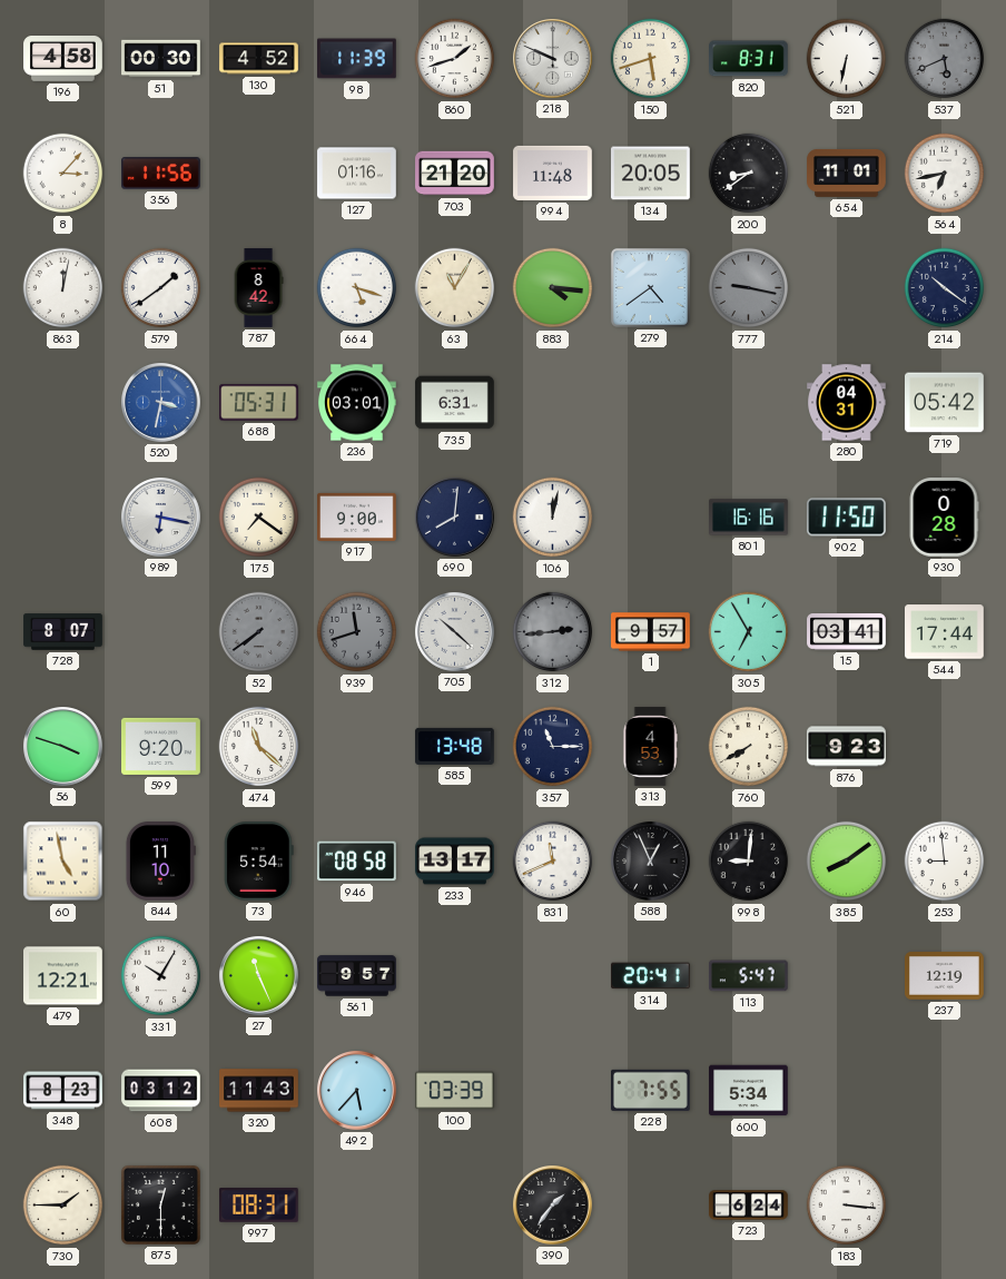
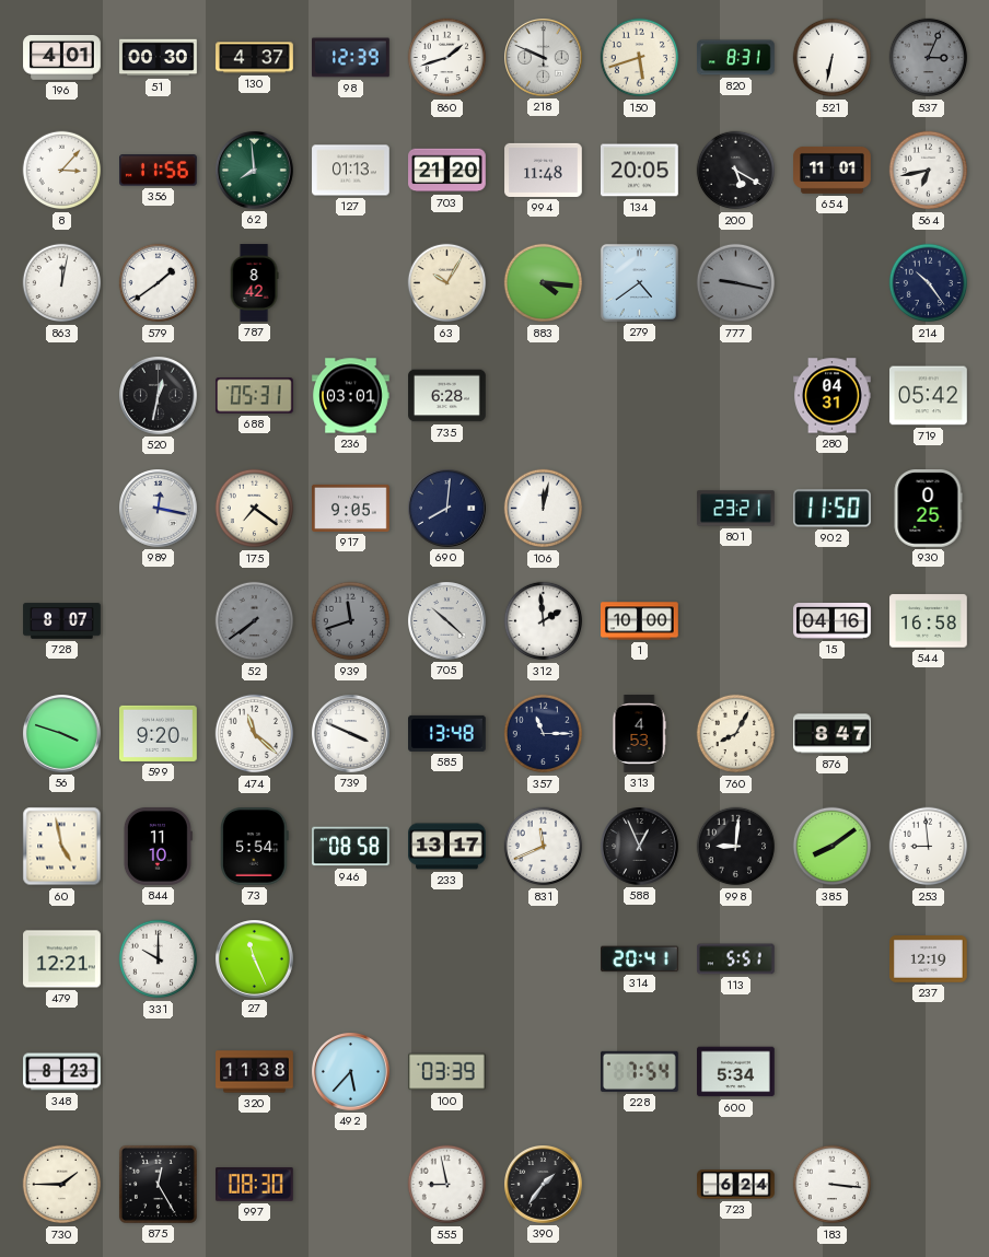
196: 4:58 -> 4:01 (62, 58)
130: 4:52 -> 4:37 (255, 58)
98: 11:39 -> 12:39 (351, 58)
537: 5:41 -> 3:04 (929, 58)
62: none -> 7:59 (255, 171)
127: 01:16 -> 01:13 (351, 171)
200: 8:39 -> 5:20 (736, 171)
664: 5:18 -> none (357, 288)
63: 11:05 -> 10:05 (447, 283)
214: 10:21 -> 10:24 (929, 283)
520: 3:32 -> 12:32 (159, 396)
520 dial: blue -> black (159, 396)
735: 6:31 -> 6:28 (447, 396)
989: 6:17 -> 12:17 (159, 509)
917: 9:00 -> 9:05 (351, 508)
801: 16:16 -> 23:21 (736, 509)
930: 0:28 -> 0:25 (928, 509)
312: 2:44 -> 1:59 (544, 621)
312 dial: grey -> white (544, 621)
1: 9:57 -> 10:00 (640, 621)
305: 6:55 -> none (749, 632)
15: 03:41 -> 04:16 (833, 621)
544: 17:44 -> 16:58 (929, 621)
739: none -> 3:49 (351, 734)
760: 7:40 -> 8:05 (736, 734)
876: 9:23 -> 8:47 (833, 734)
331: 10:05 -> 10:00 (159, 959)
561: 9:57 -> none (357, 976)
113: 5:47 -> 5:51 (736, 959)
608: 03:12 -> none (161, 1091)
320: 11:43 -> 11:38 (255, 1072)
228: 7:55 -> 7:54 (640, 1071)
875: 12:30 -> 12:25 (158, 1184)
997: 08:31 -> 08:30 (255, 1185)
555: none -> 8:58 (447, 1185)
